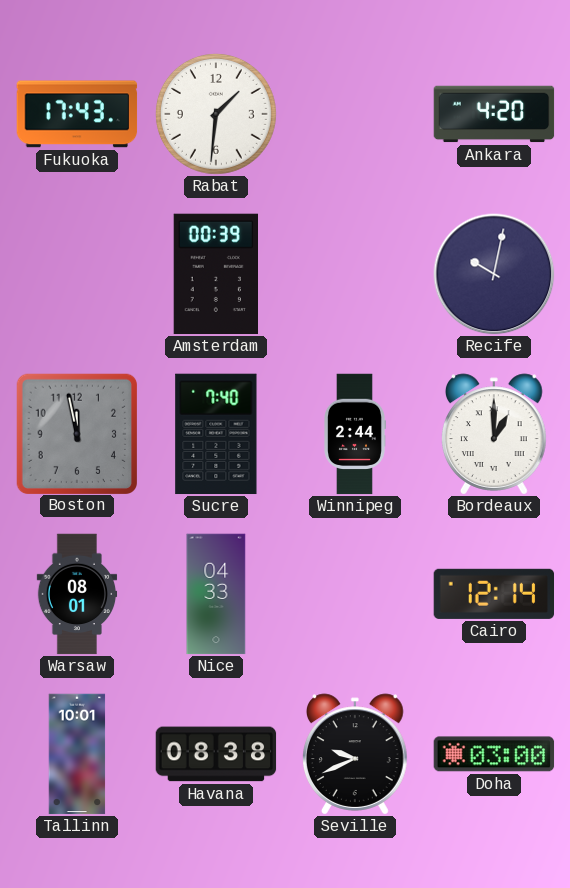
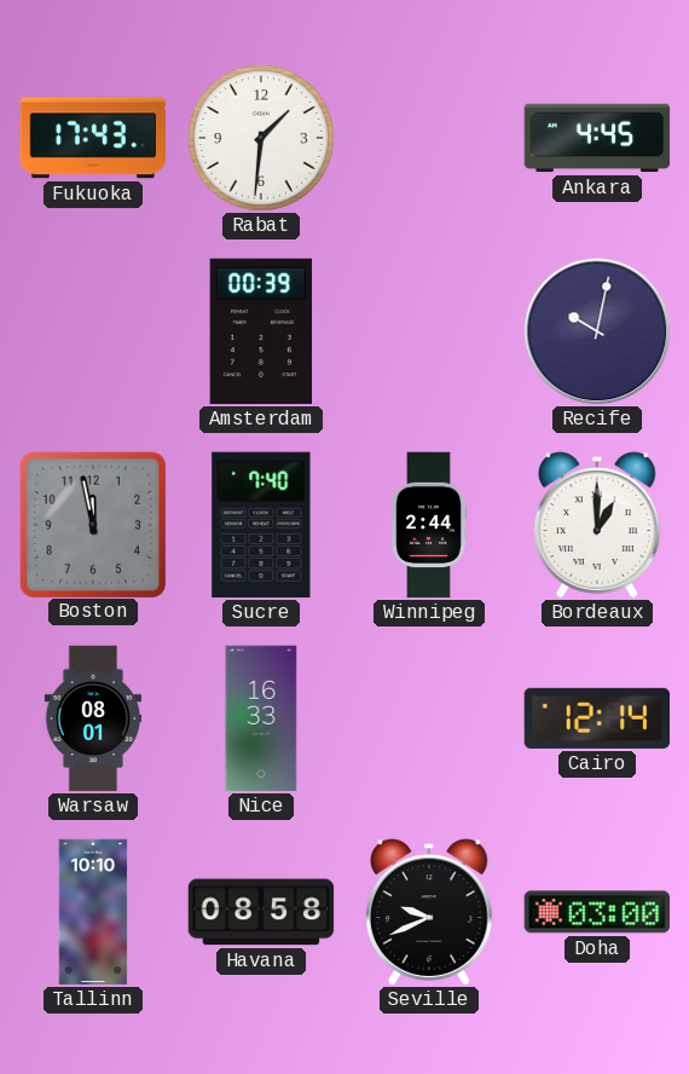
Ankara: 4:20 -> 4:45 (597, 138)
Nice: 04:33 -> 16:33 (261, 718)
Tallinn: 10:01 -> 10:10 (93, 912)
Havana: 08:38 -> 08:58 (261, 912)
